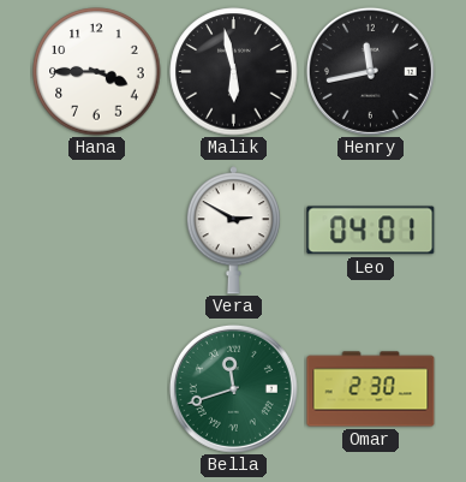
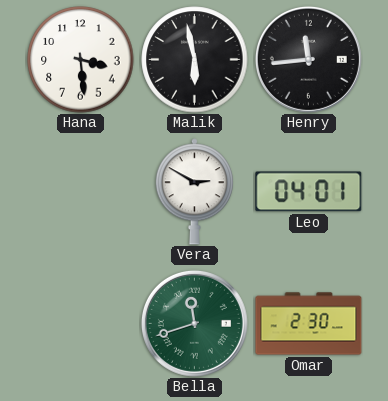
Hana: 3:45 -> 3:29 (81, 60)
Henry: 11:43 -> 11:44 (308, 59)
